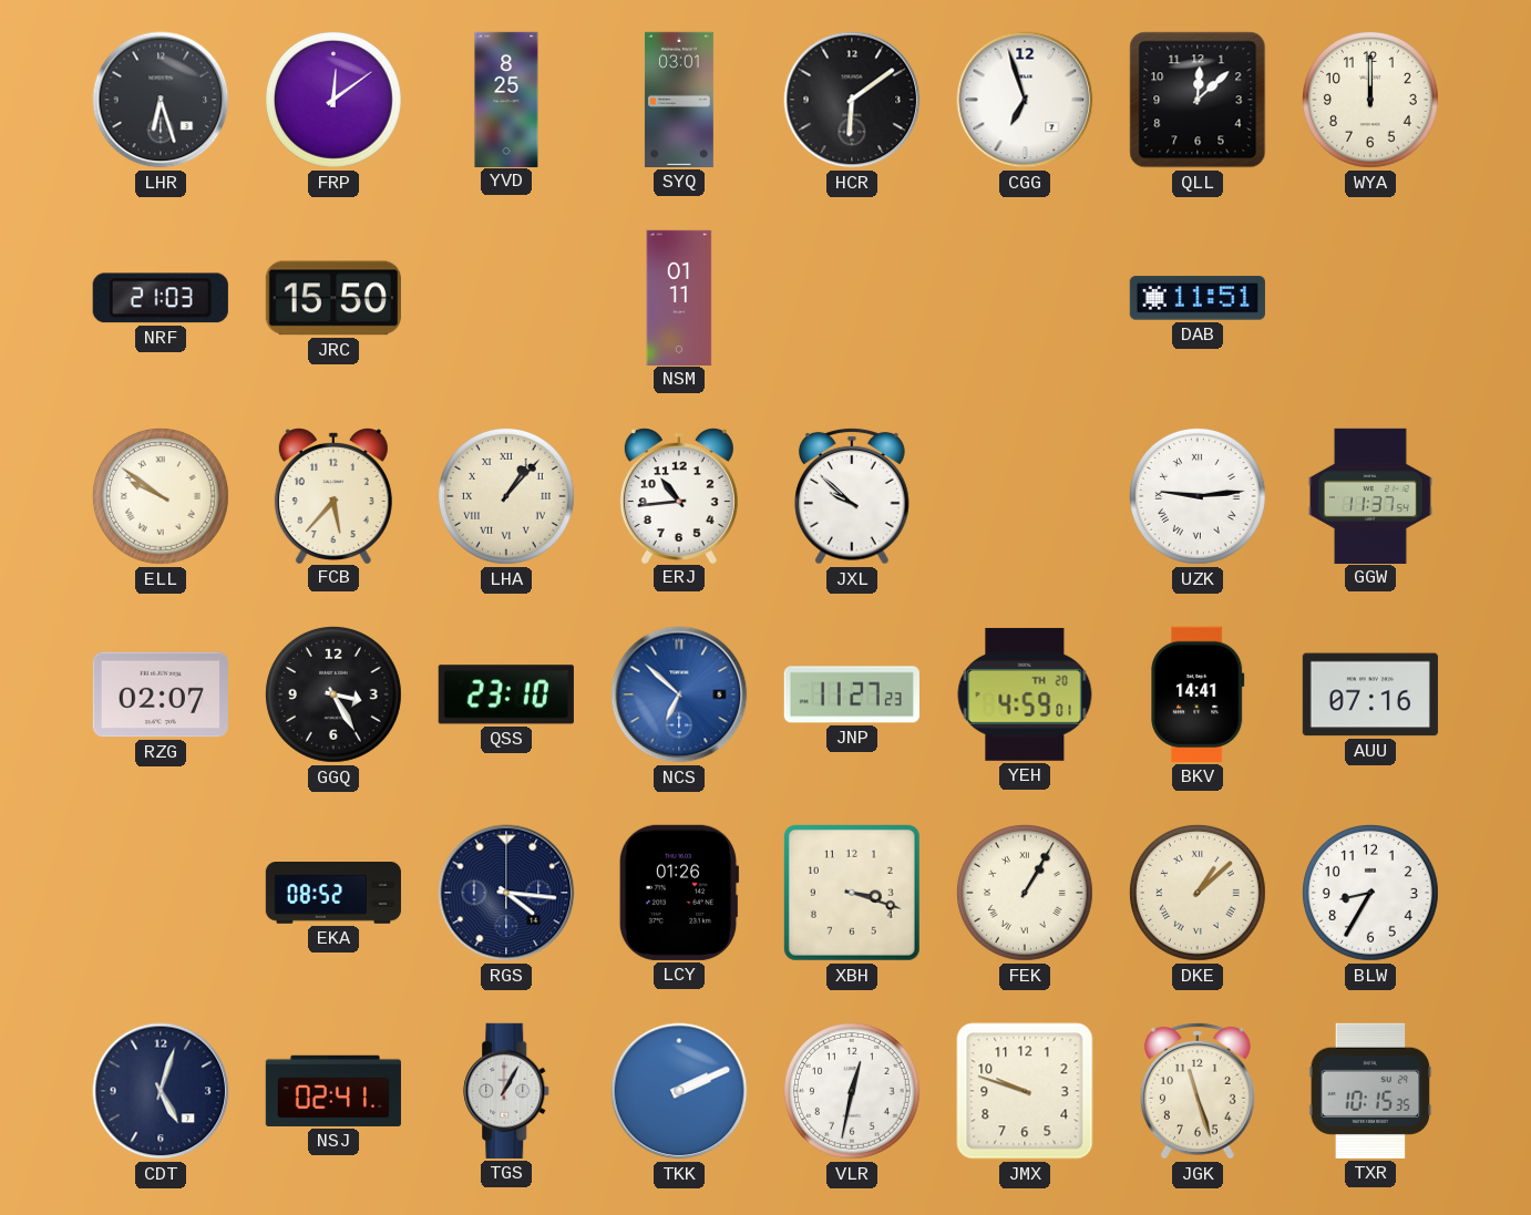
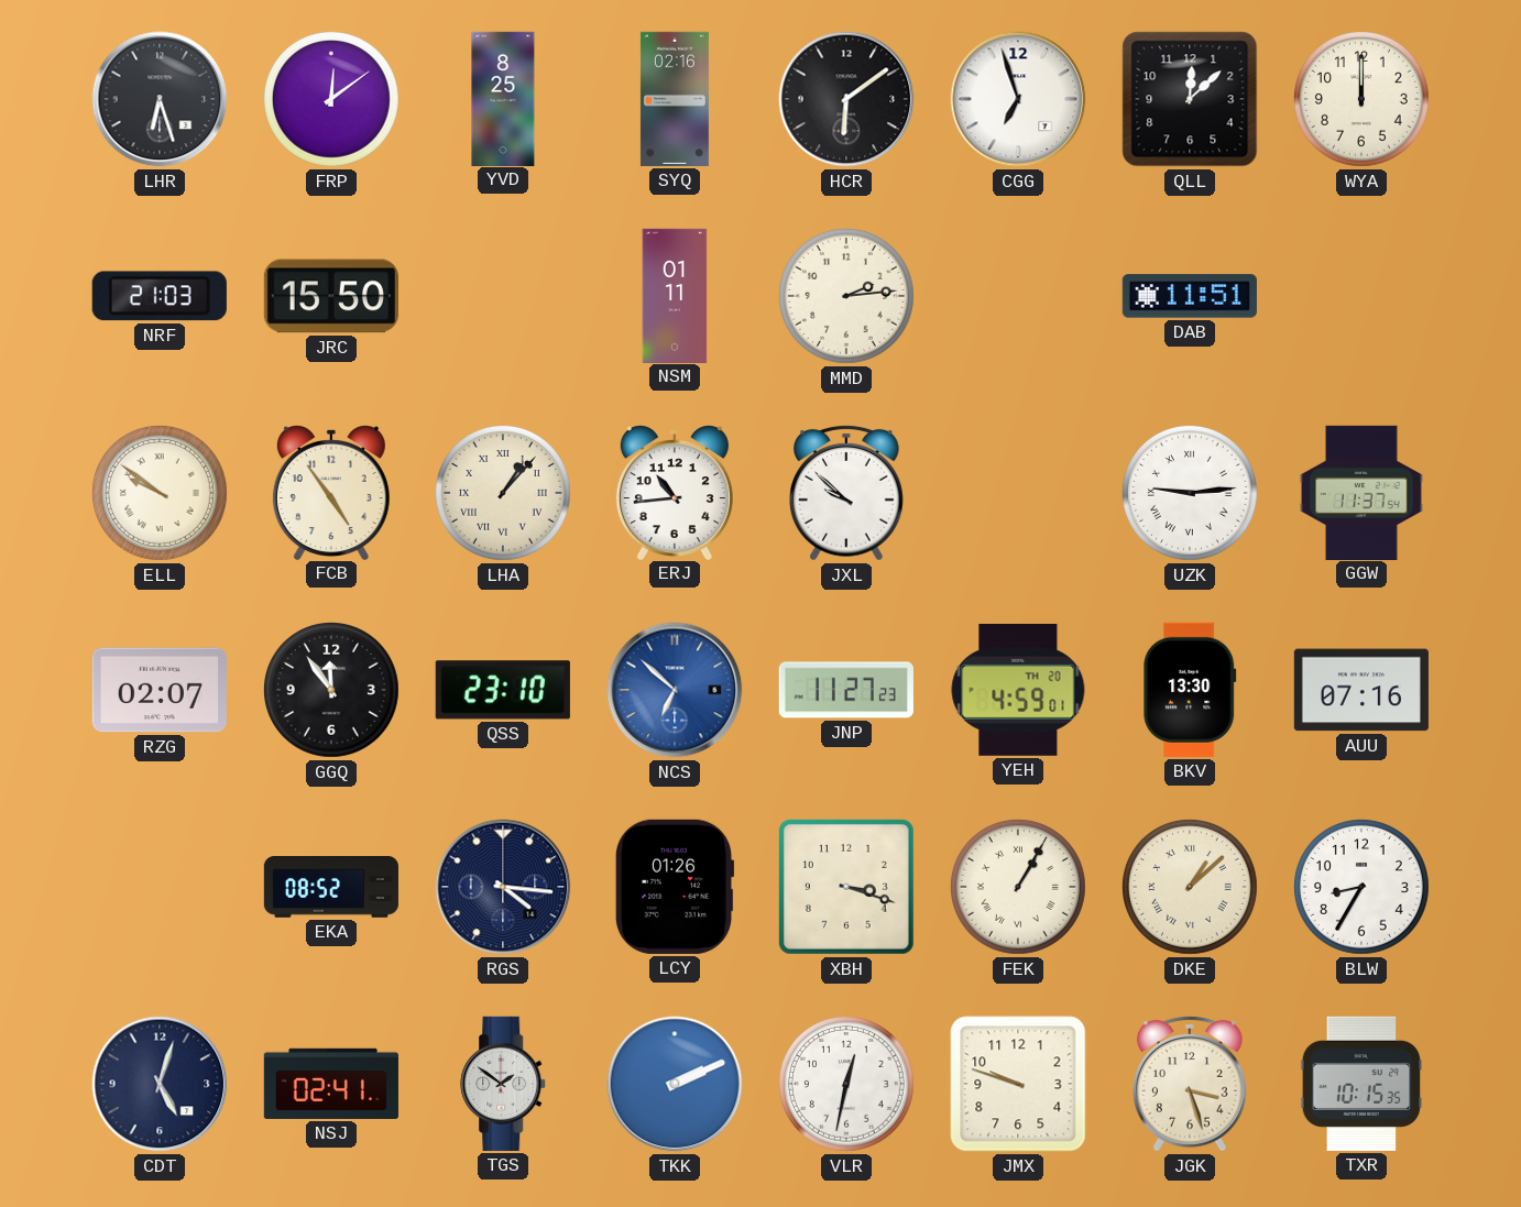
SYQ: 03:01 -> 02:16 (675, 99)
MMD: none -> 2:14 (846, 296)
FCB: 5:37 -> 4:54 (331, 493)
GGQ: 3:25 -> 11:54 (331, 690)
BKV: 14:41 -> 13:30 (1190, 690)
TGS: 1:05 -> 1:51 (504, 1084)
JGK: 11:27 -> 3:27 (1190, 1084)
